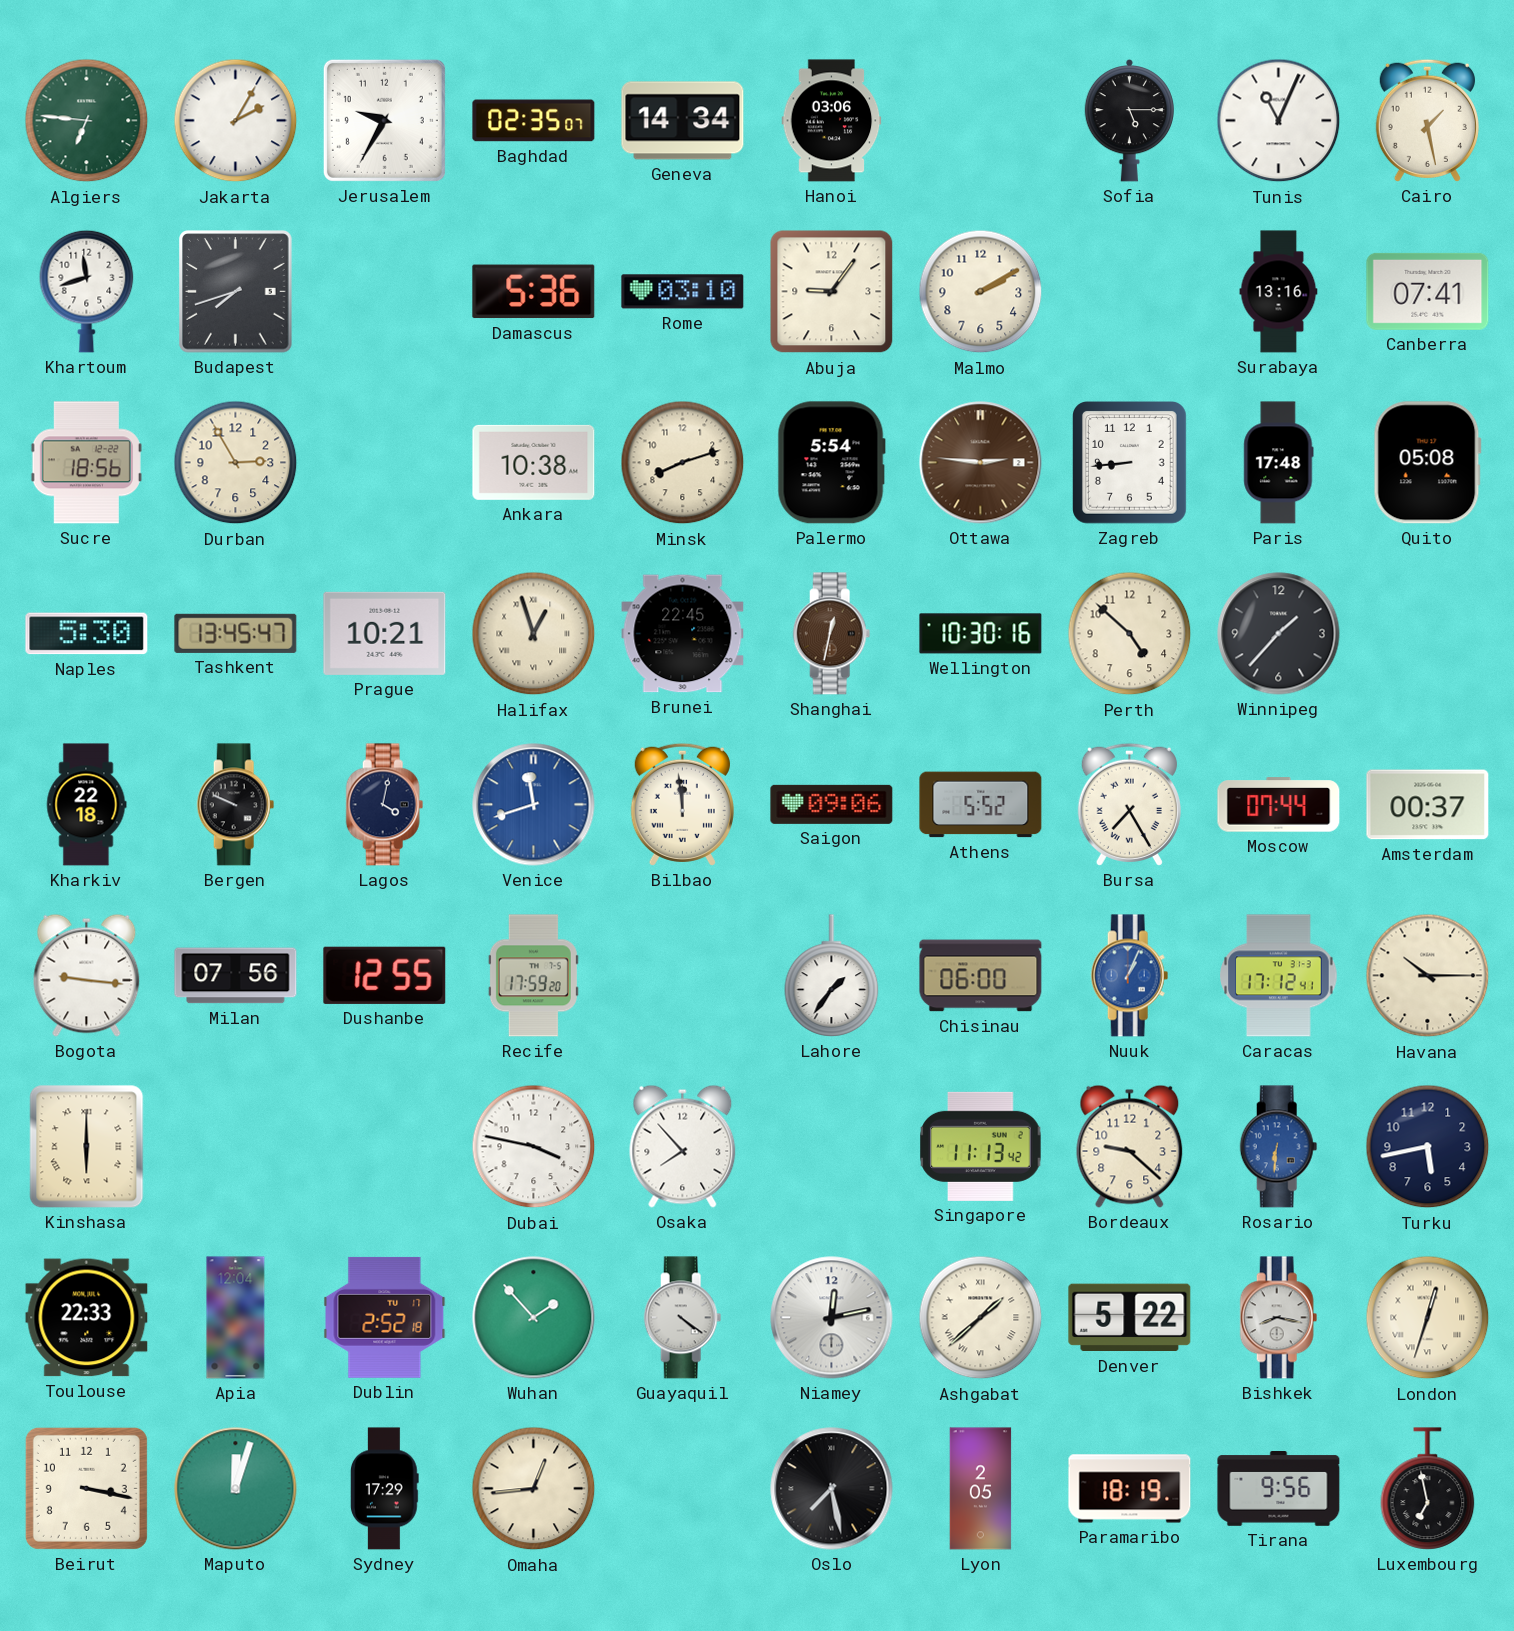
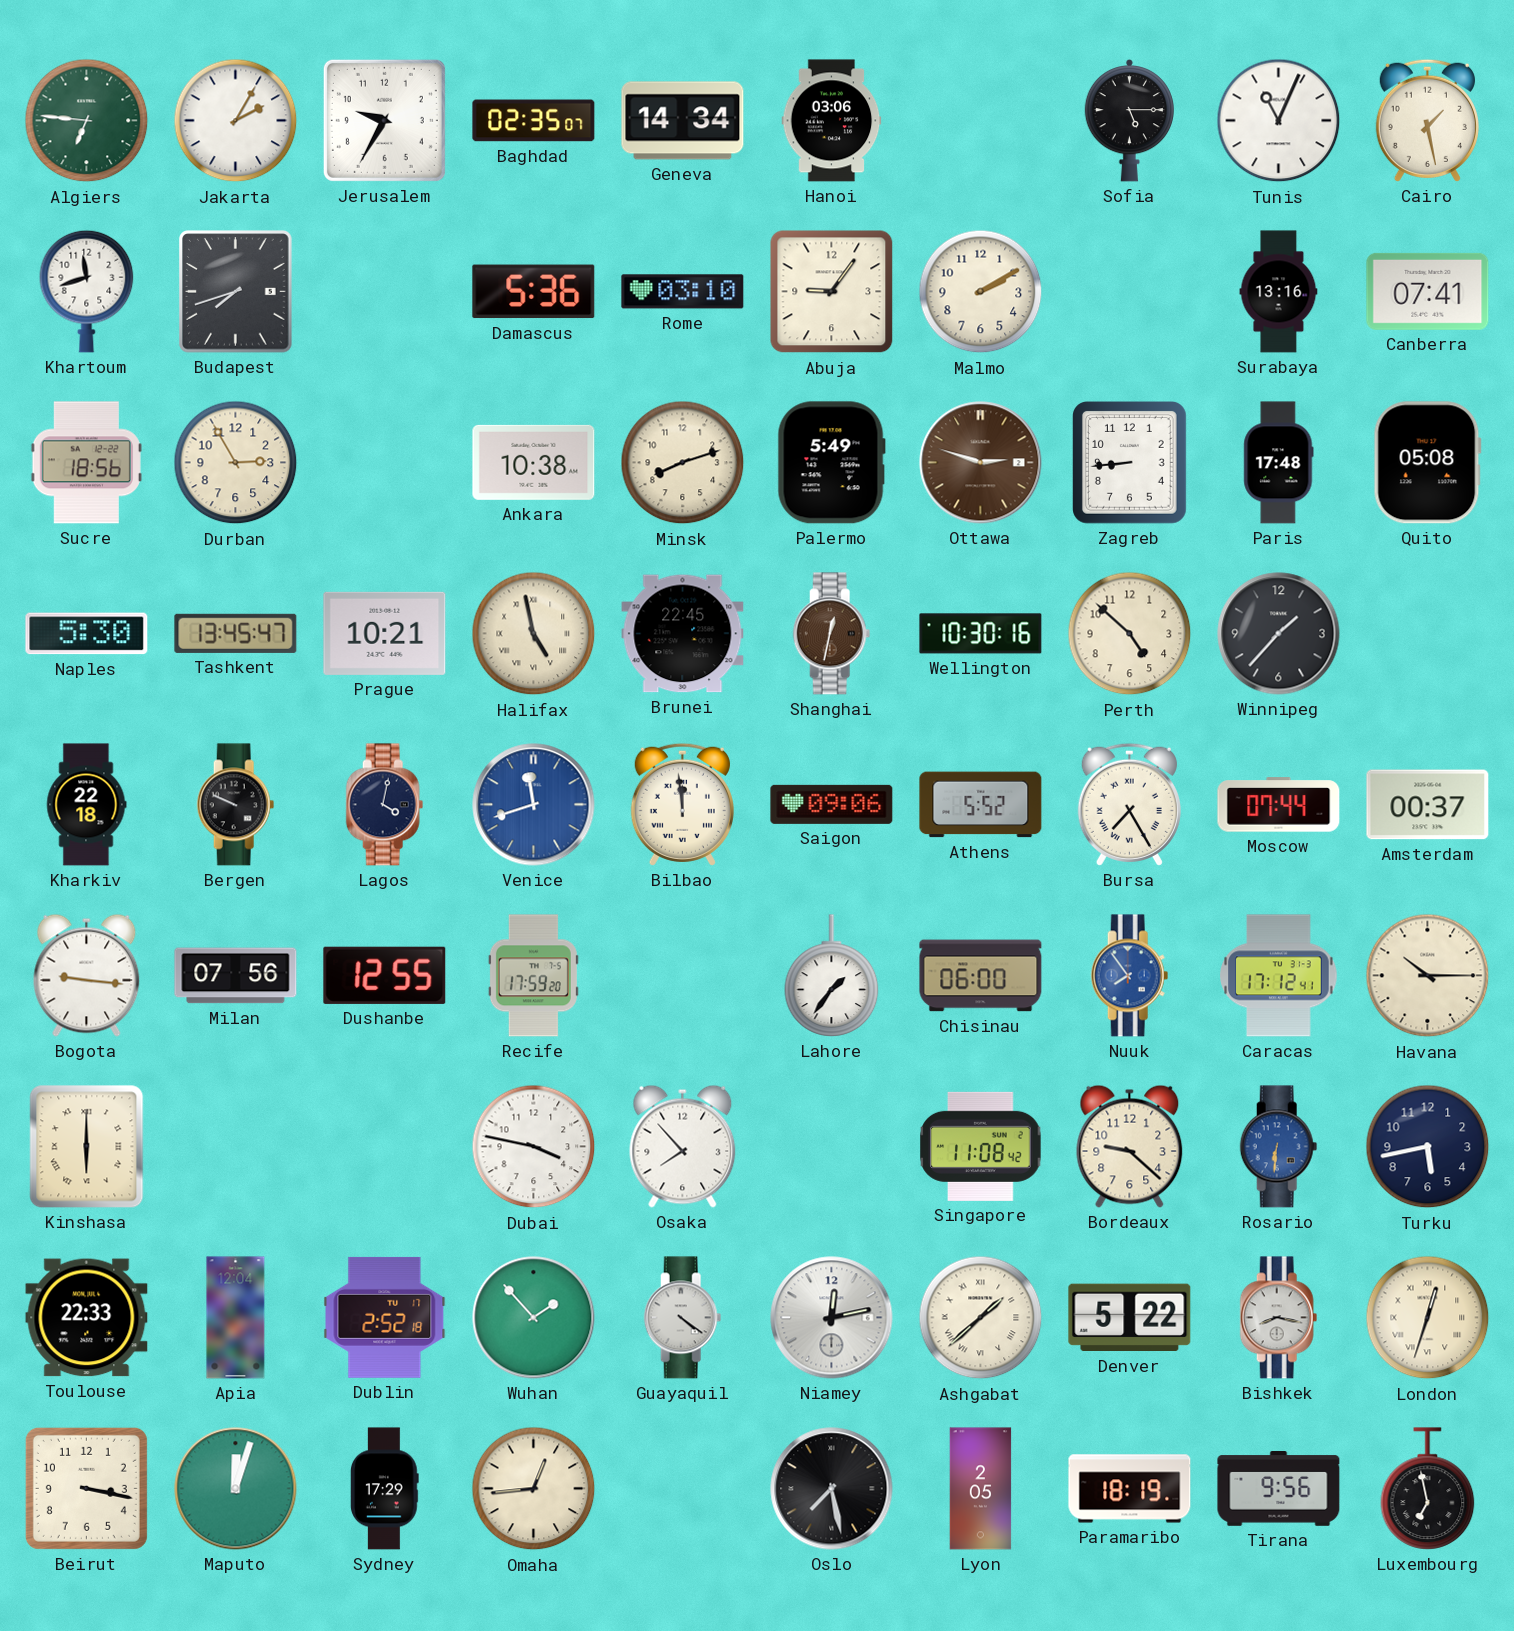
Palermo: 5:54 -> 5:49 (831, 463)
Ottawa: 2:46 -> 2:48 (981, 463)
Halifax: 12:57 -> 4:58 (534, 634)
Nuuk: 1:04 -> 7:54 (1130, 976)
Singapore: 11:13 -> 11:08 (981, 1146)
